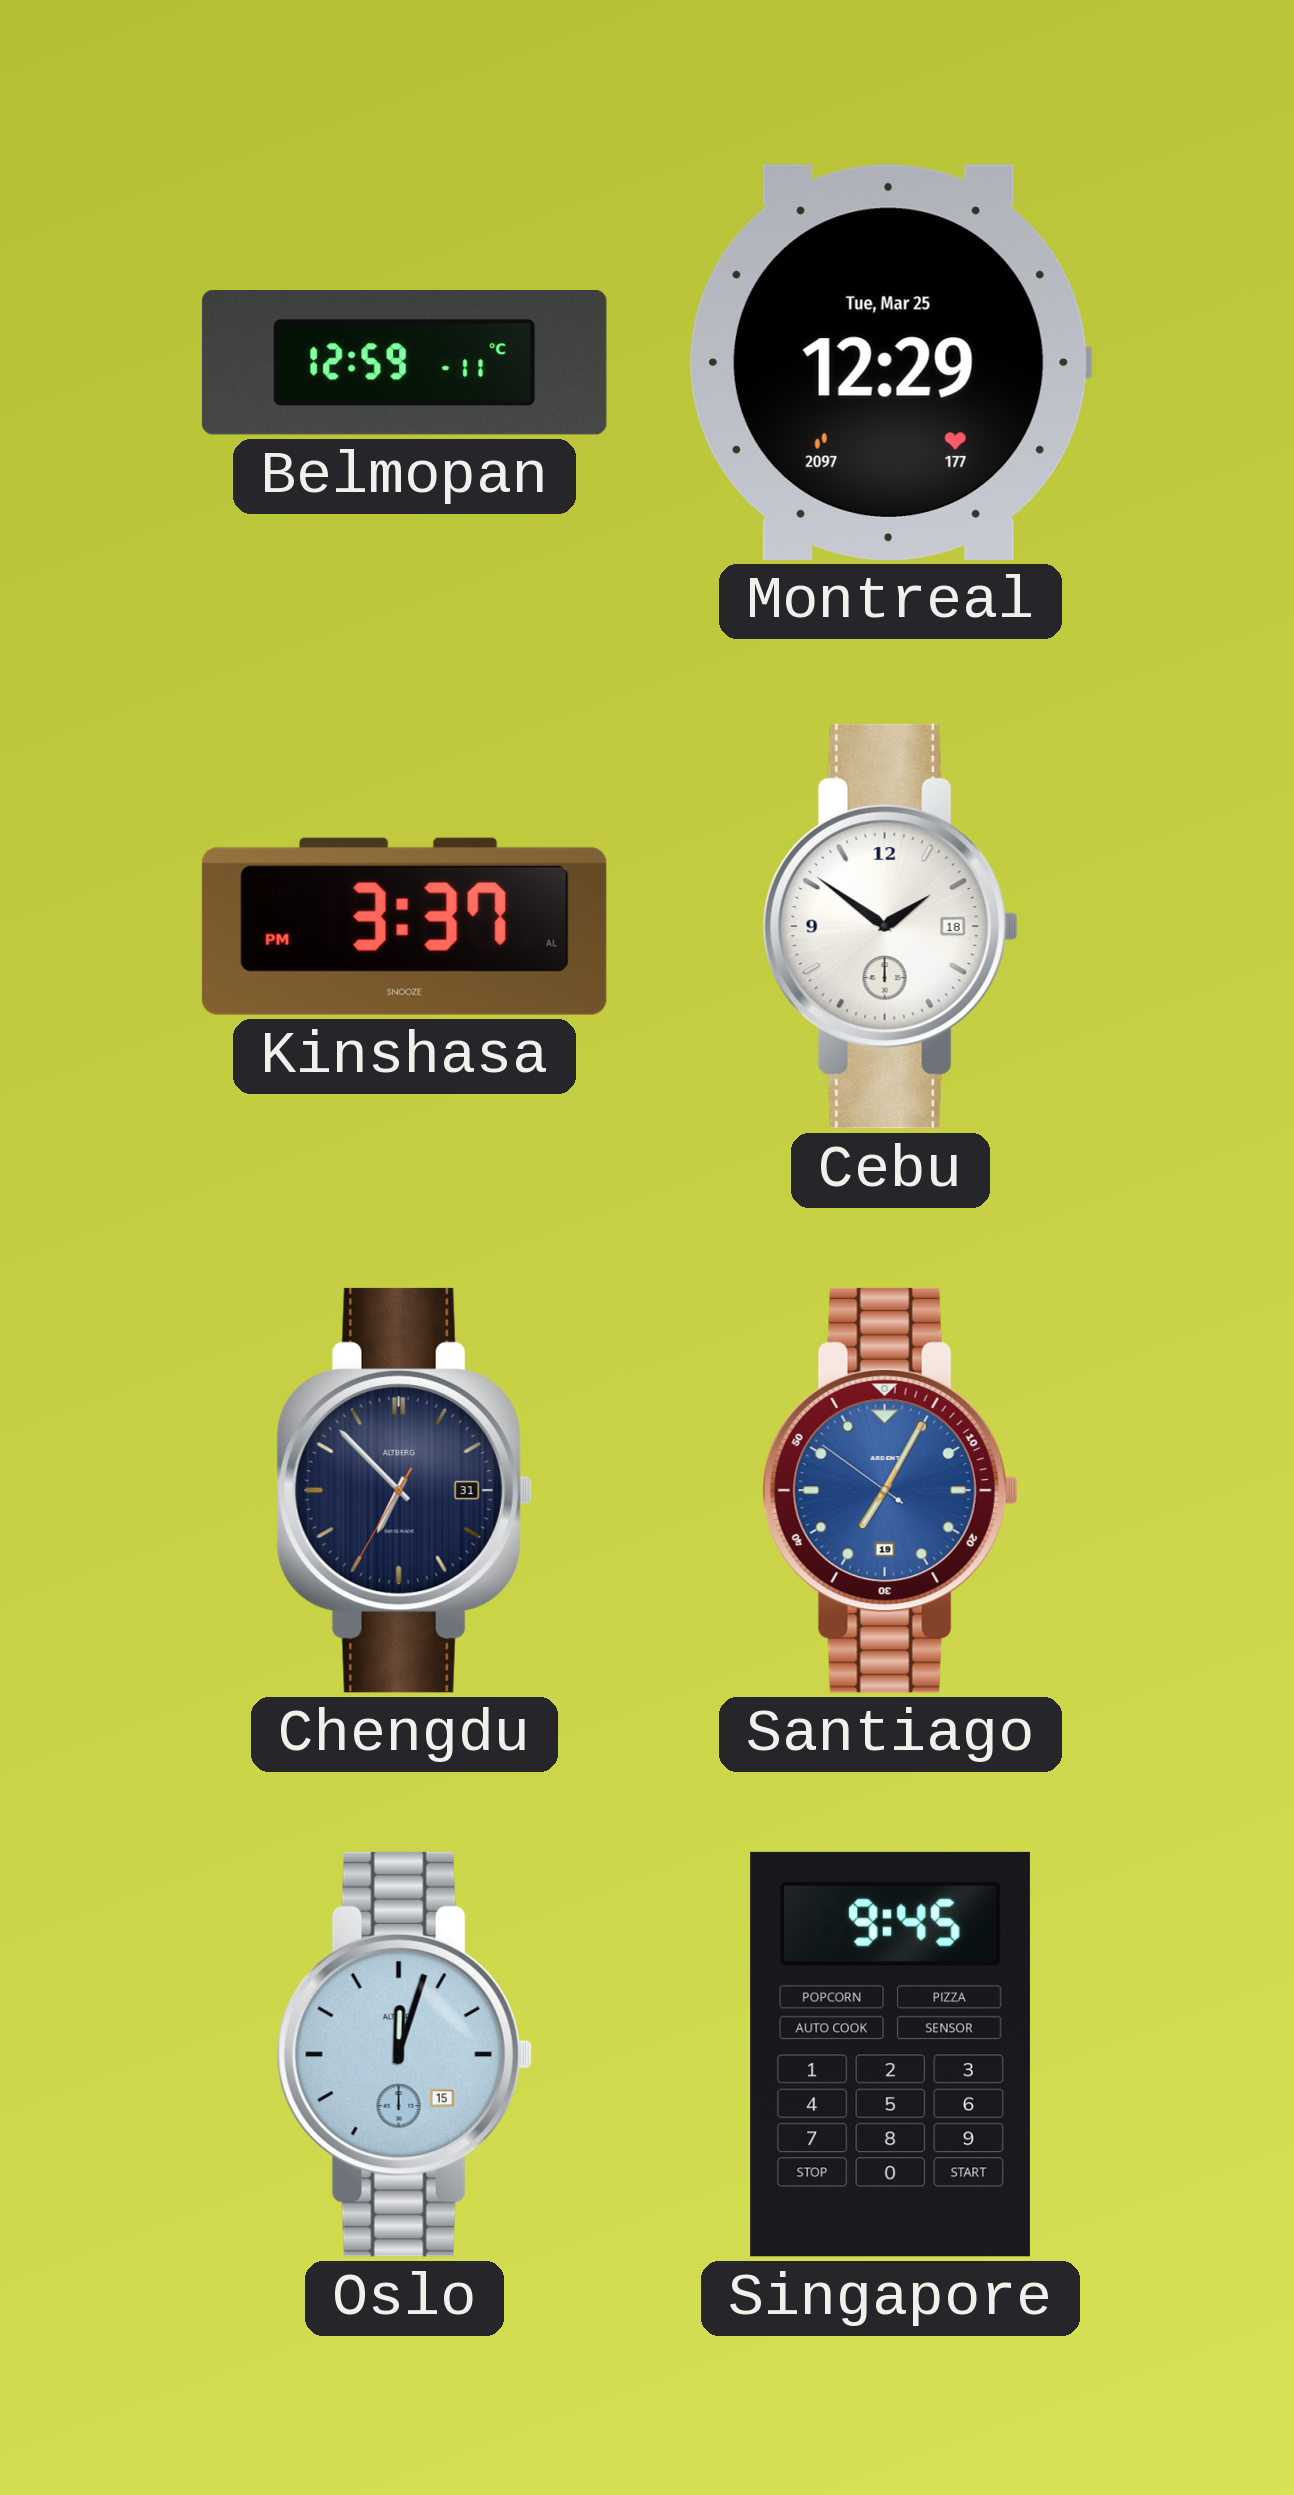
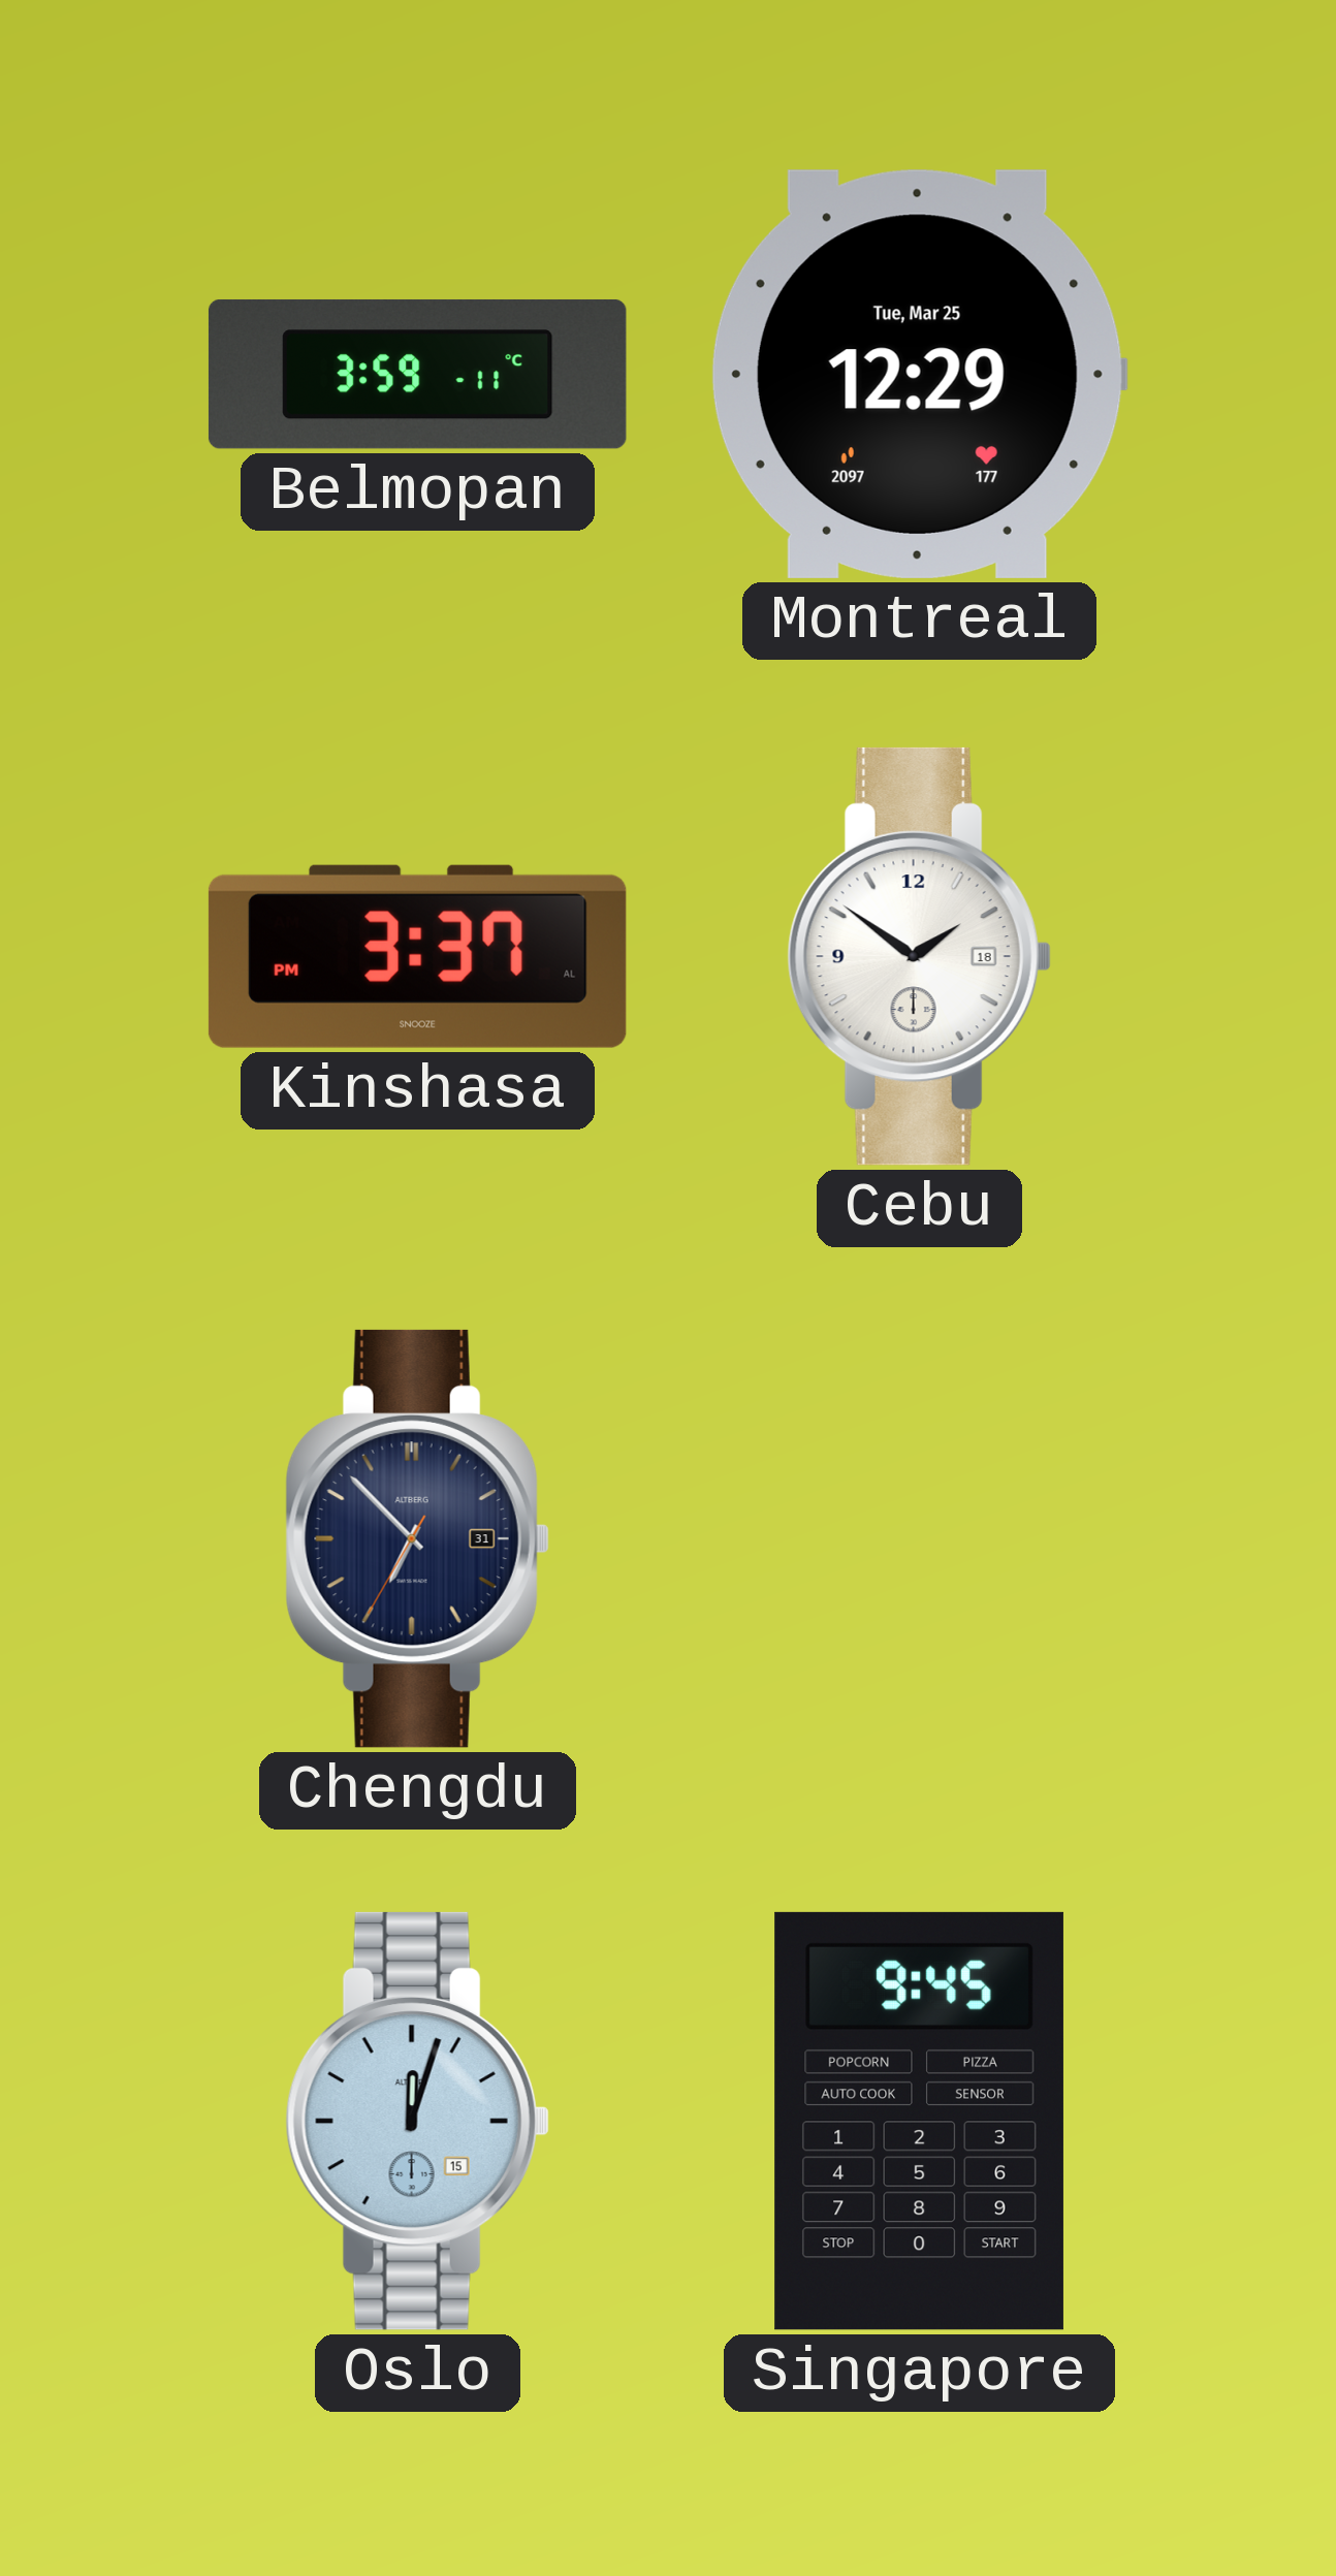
Belmopan: 12:59 -> 3:59 (417, 374)
Santiago: 7:04 -> none (890, 1490)
